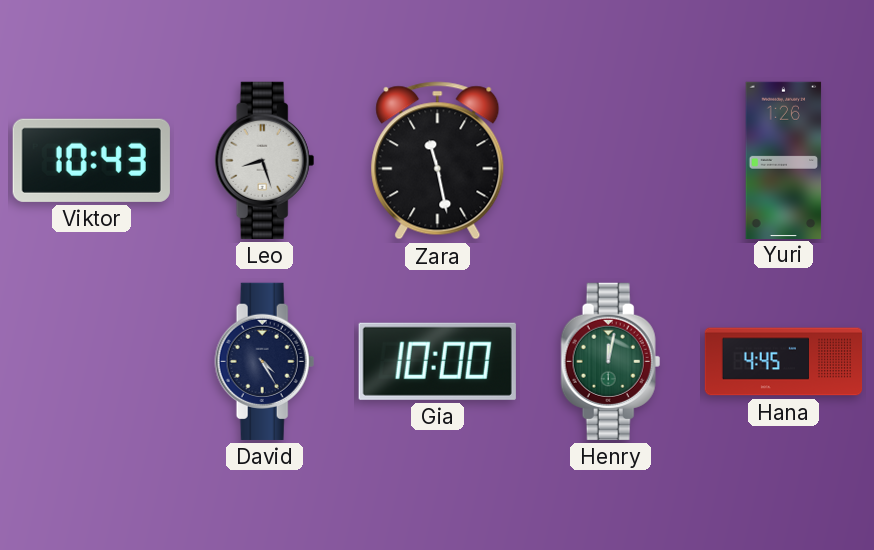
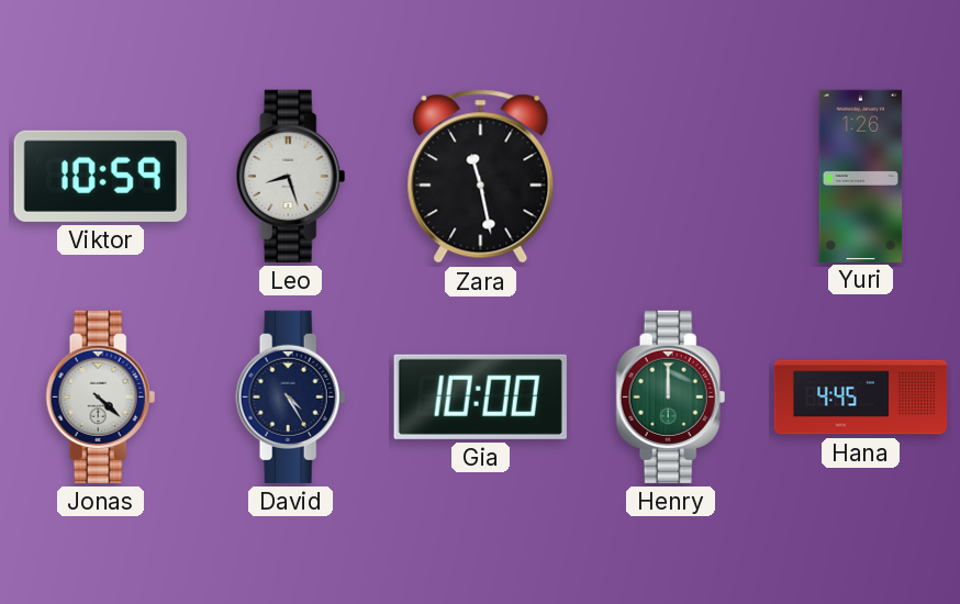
Viktor: 10:43 -> 10:59 (100, 176)
Jonas: none -> 4:22 (101, 396)
Henry: 12:02 -> 12:00 (671, 396)
